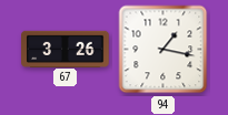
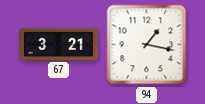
67: 3:26 -> 3:21 (59, 44)
